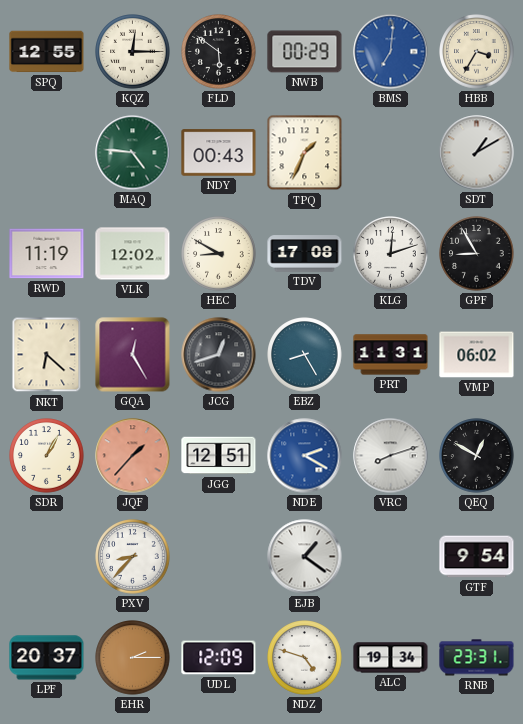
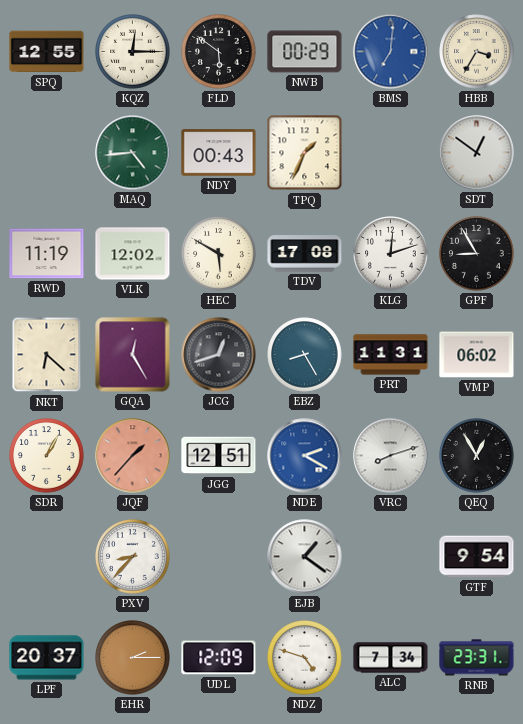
MAQ: 4:46 -> 4:44 (133, 153)
SDT: 1:10 -> 12:51 (477, 153)
HEC: 8:50 -> 5:50 (219, 254)
QEQ: 12:50 -> 12:55 (477, 456)
ALC: 19:34 -> 7:34 (391, 658)
